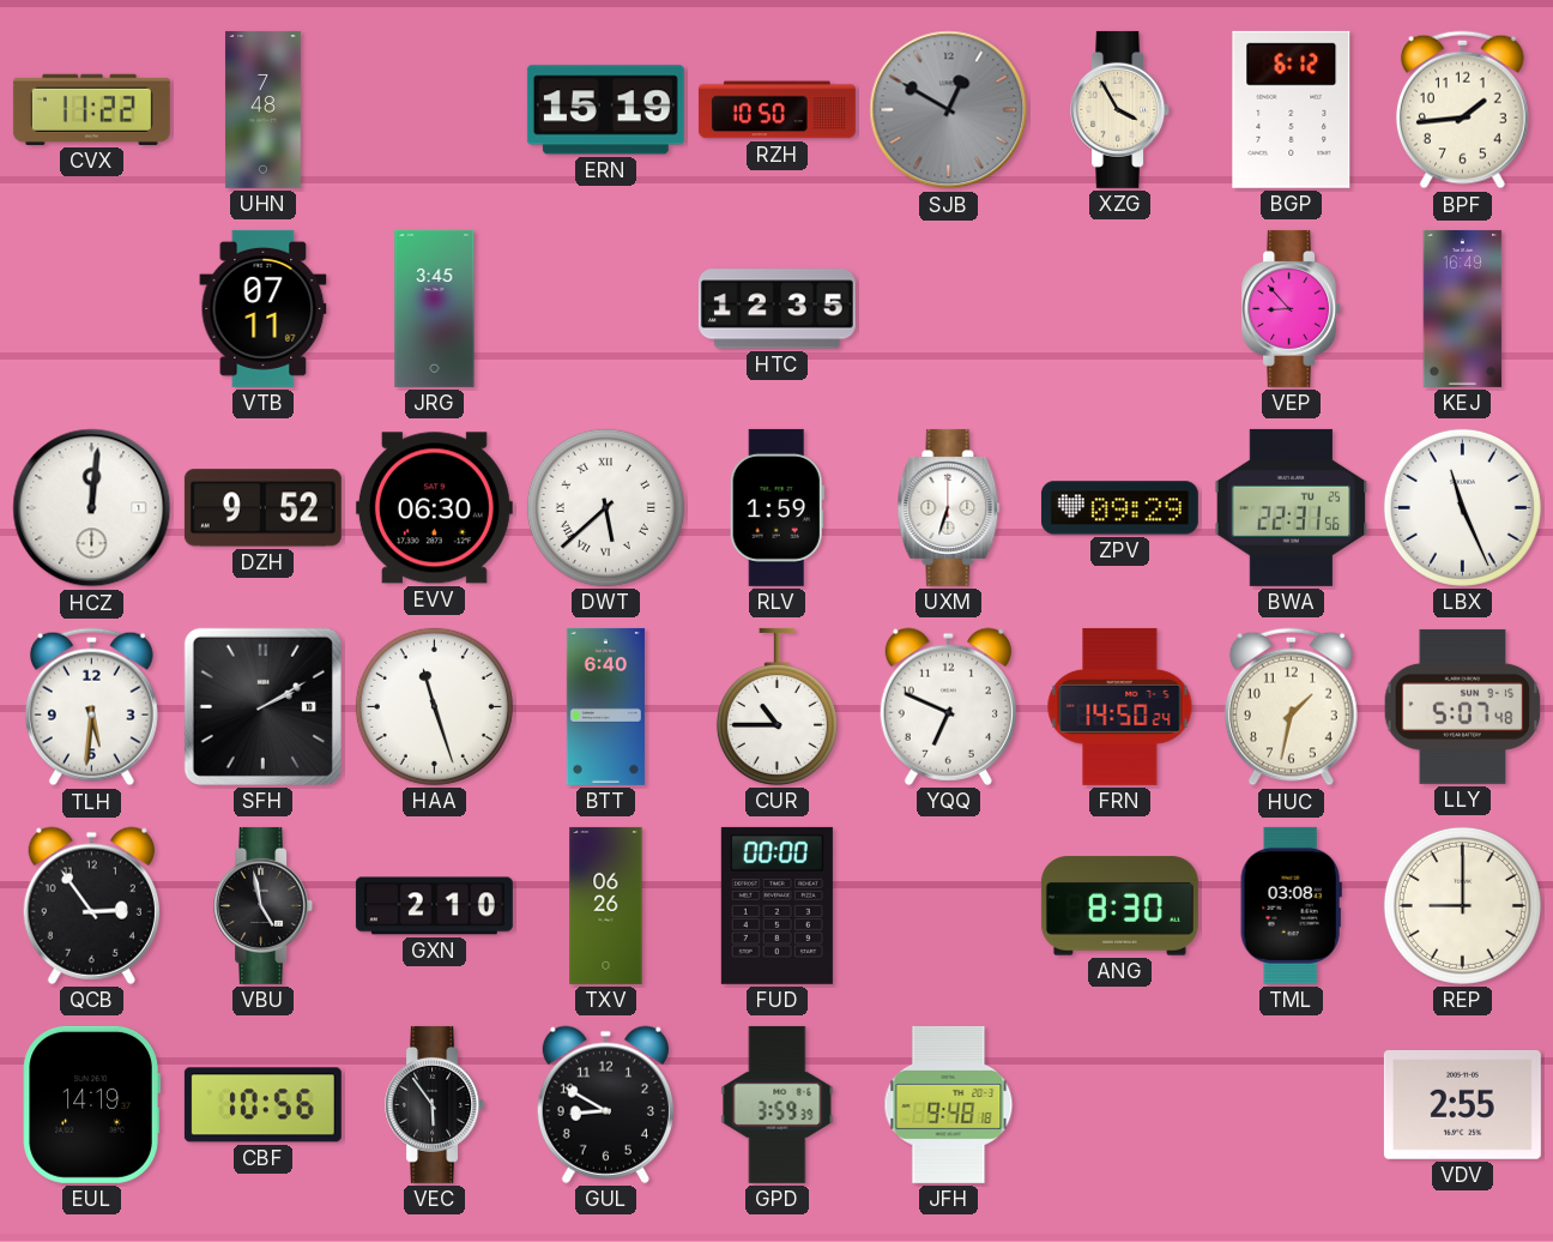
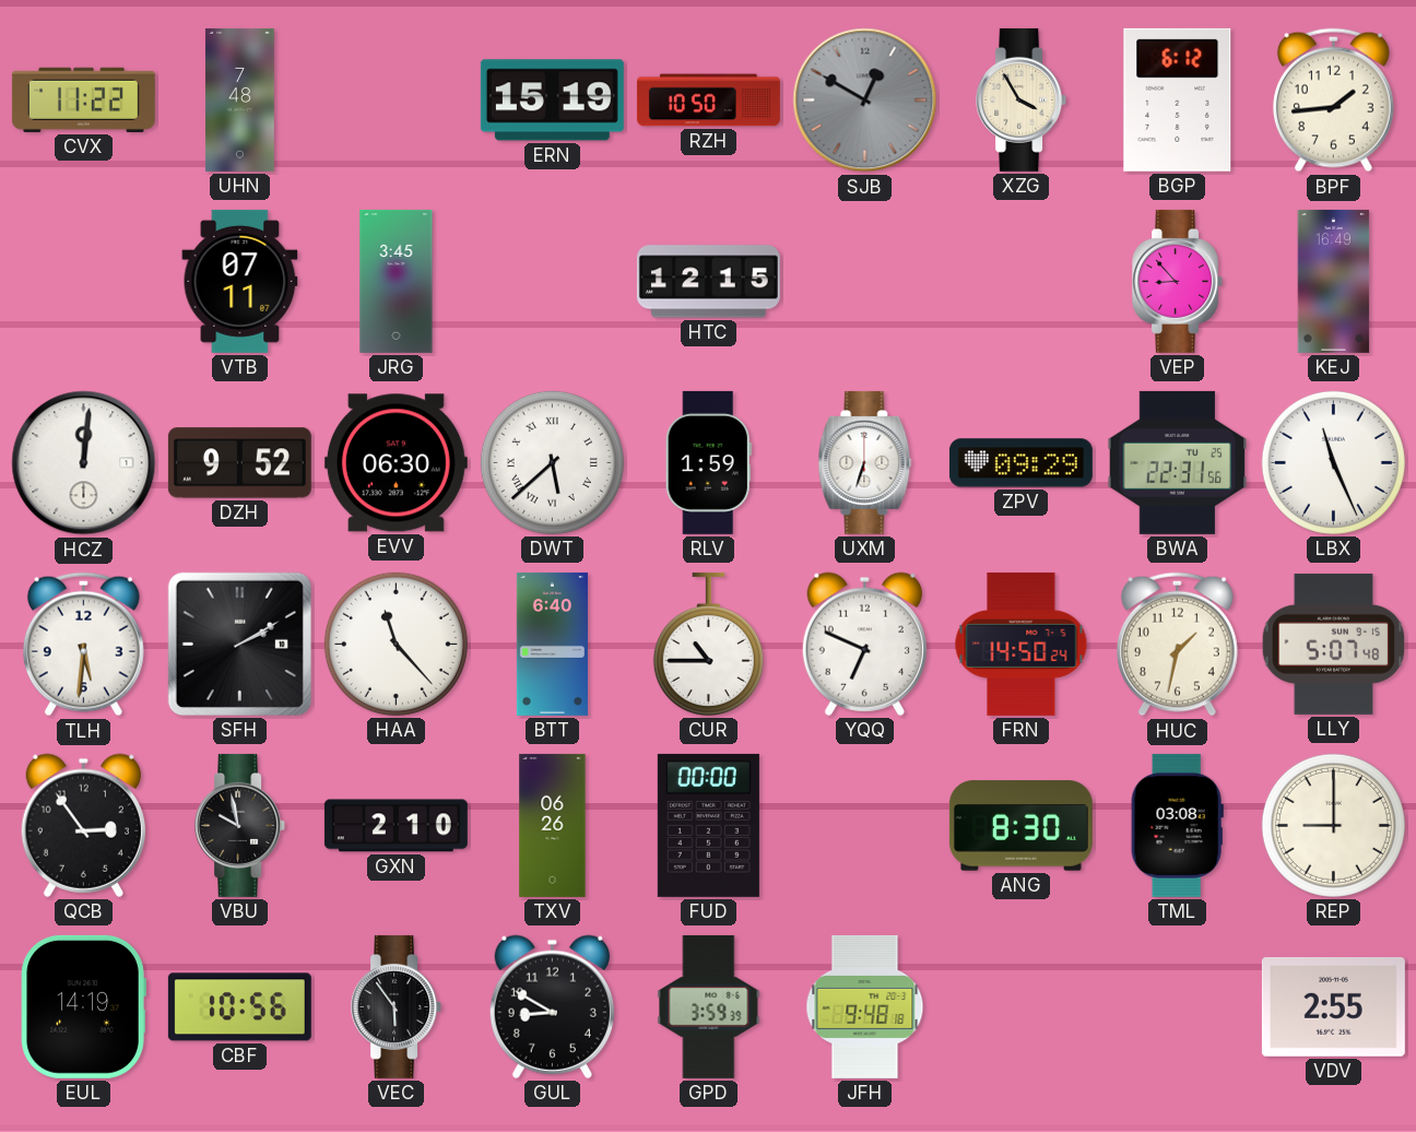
HTC: 12:35 -> 12:15 (708, 282)
HAA: 11:27 -> 11:23 (396, 644)
VBU: 4:58 -> 9:58 (240, 825)
